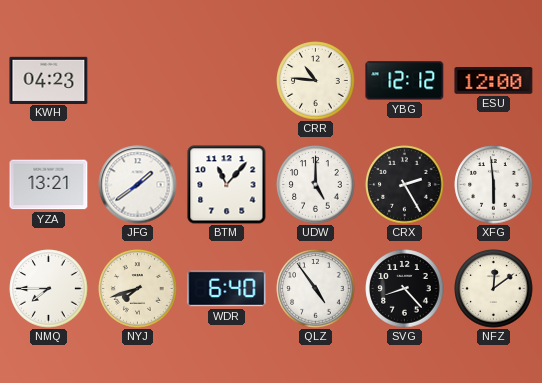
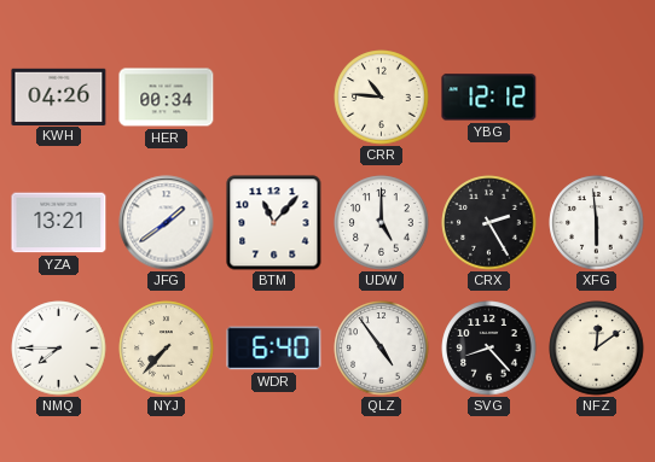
KWH: 04:23 -> 04:26 (59, 97)
HER: none -> 00:34 (167, 98)
ESU: 12:00 -> none (494, 81)
NYJ: 7:42 -> 7:37 (167, 349)
